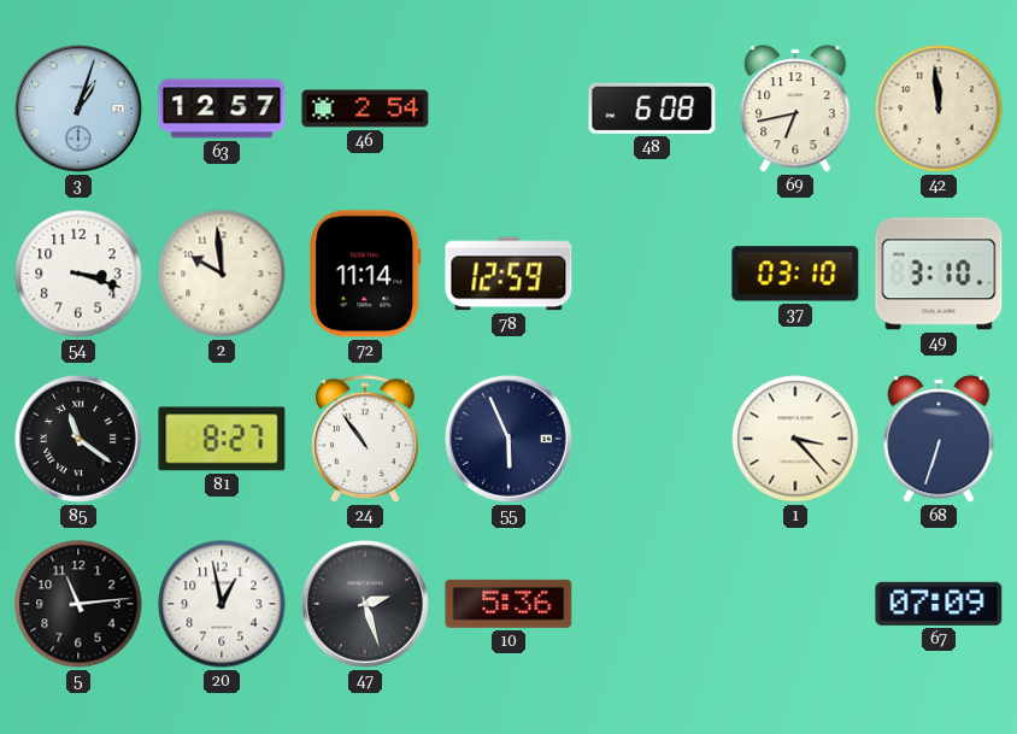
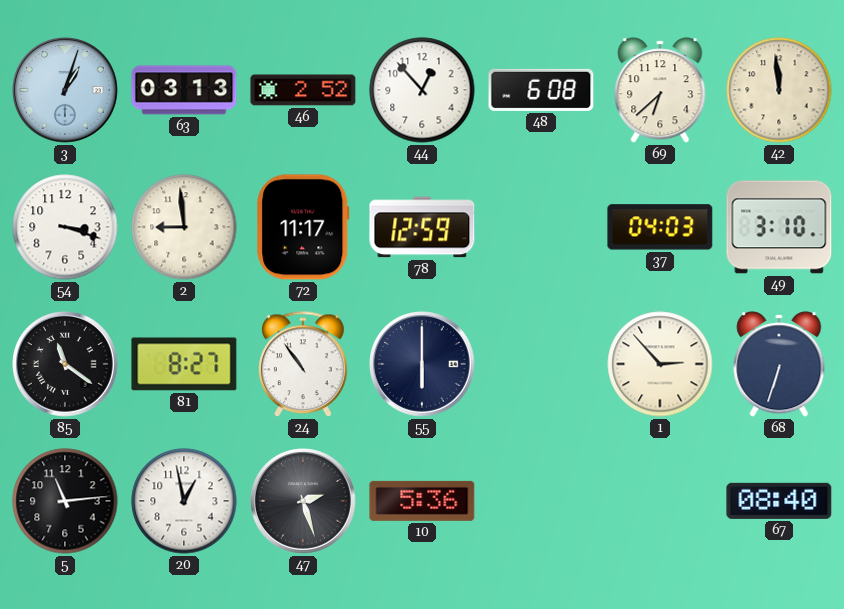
63: 12:57 -> 03:13 (184, 90)
46: 2:54 -> 2:52 (303, 90)
44: none -> 12:53 (422, 90)
69: 6:43 -> 6:38 (660, 90)
2: 9:59 -> 8:59 (184, 227)
72: 11:14 -> 11:17 (303, 227)
37: 03:10 -> 04:03 (660, 227)
55: 5:56 -> 6:00 (423, 365)
1: 3:23 -> 2:53 (660, 364)
67: 07:09 -> 08:40 (779, 501)
